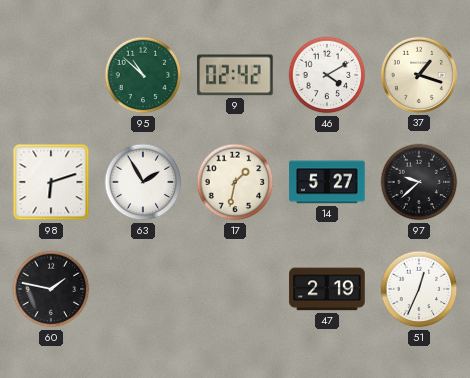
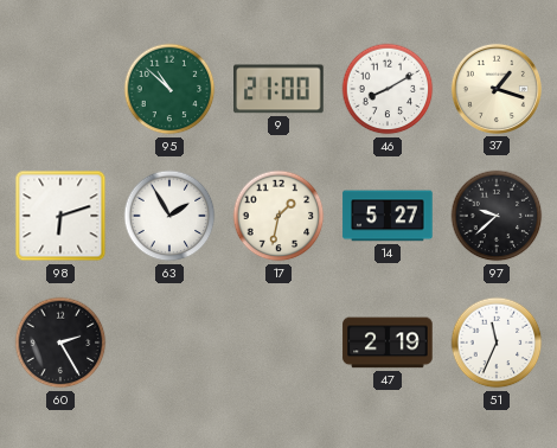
9: 02:42 -> 21:00 (280, 89)
46: 4:10 -> 8:10 (388, 89)
60: 1:47 -> 2:25 (60, 343)
51: 12:34 -> 11:34 (497, 343)
